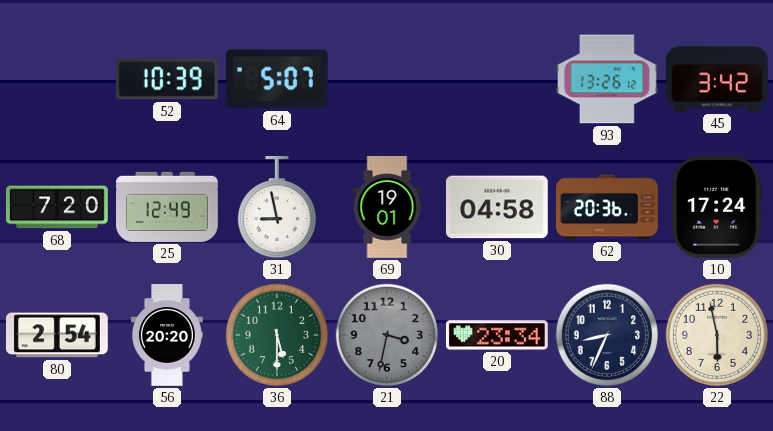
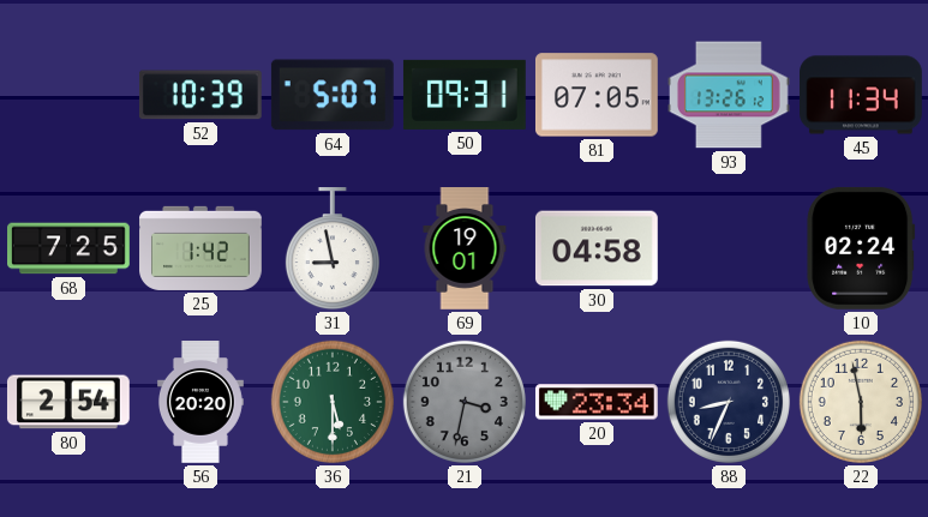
50: none -> 09:31 (465, 95)
81: none -> 07:05 (597, 95)
45: 3:42 -> 11:34 (862, 95)
68: 7:20 -> 7:25 (70, 248)
25: 12:49 -> 1:42 (202, 248)
62: 20:36 -> none (608, 207)
10: 17:24 -> 02:24 (861, 248)
